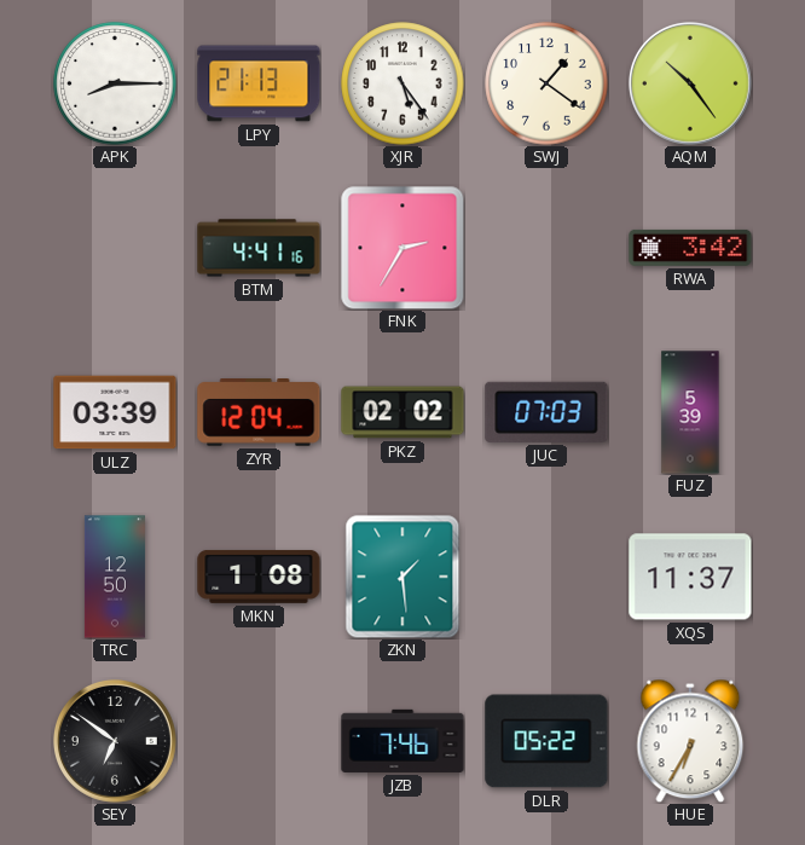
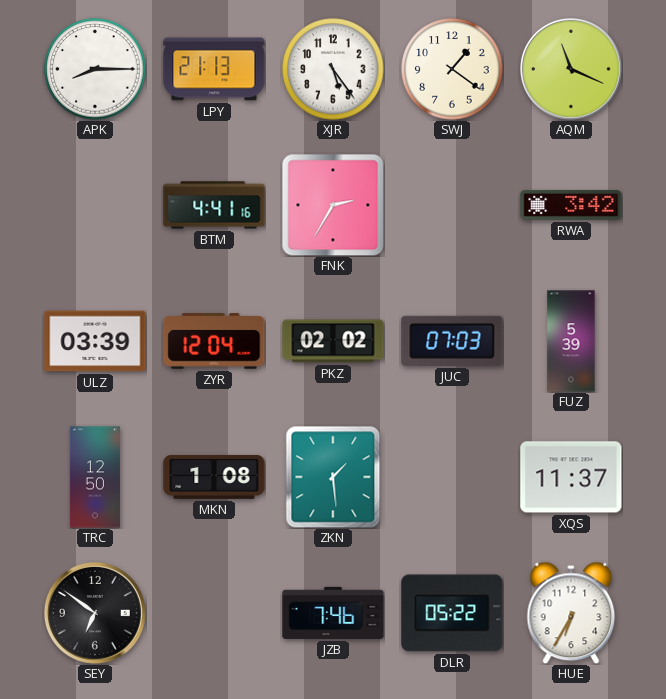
AQM: 10:24 -> 11:19 (571, 69)
